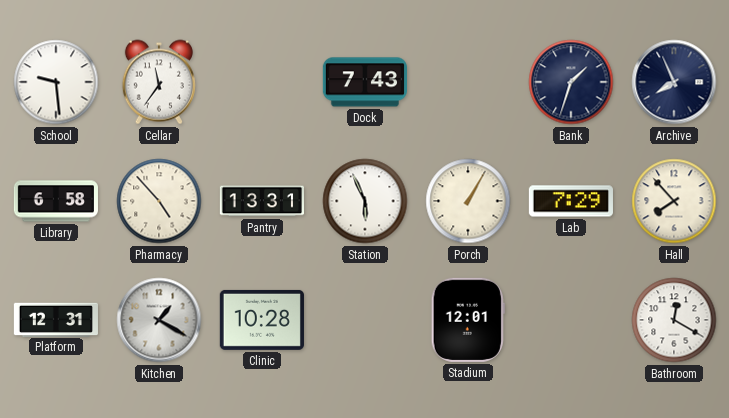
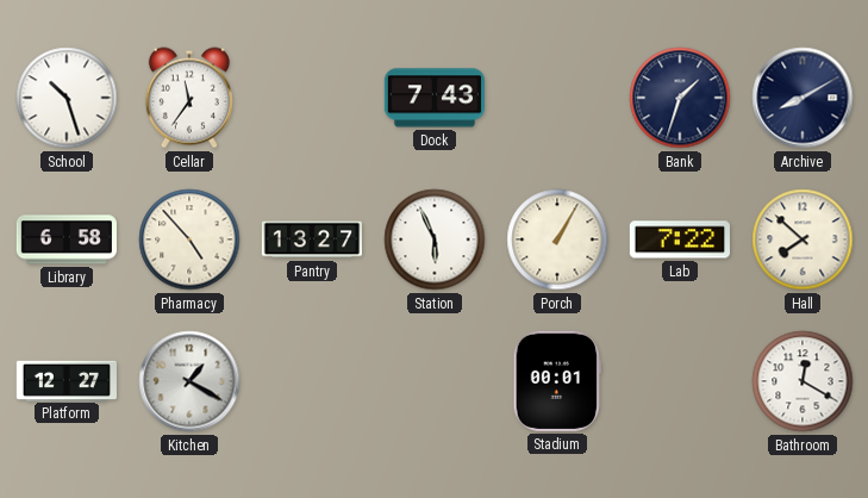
School: 9:29 -> 10:27 (67, 98)
Archive: 7:56 -> 8:10 (803, 98)
Pantry: 13:31 -> 13:27 (311, 239)
Lab: 7:29 -> 7:22 (680, 239)
Hall: 7:53 -> 7:52 (803, 239)
Platform: 12:31 -> 12:27 (67, 380)
Clinic: 10:28 -> none (262, 320)
Stadium: 12:01 -> 00:01 (557, 381)
